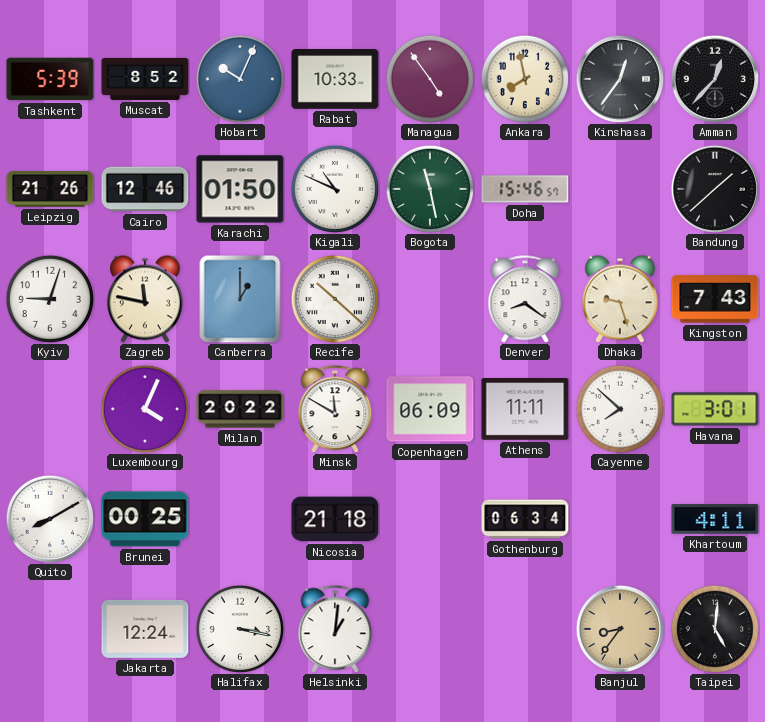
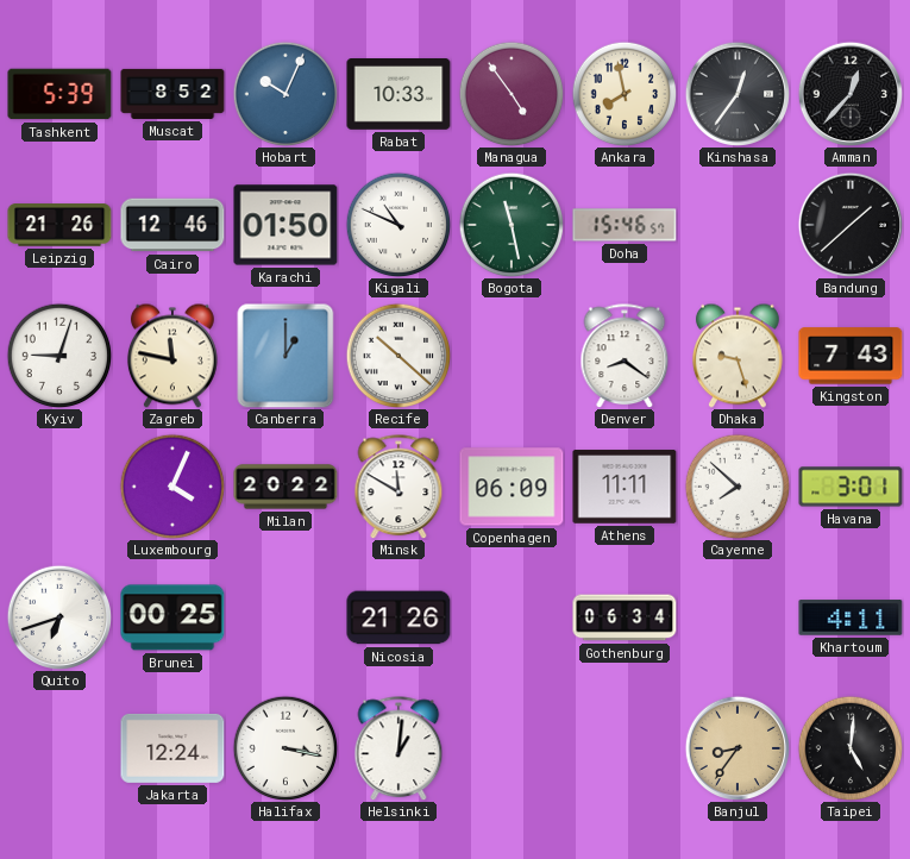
Quito: 8:10 -> 6:42 (58, 616)
Nicosia: 21:18 -> 21:26 (398, 617)
